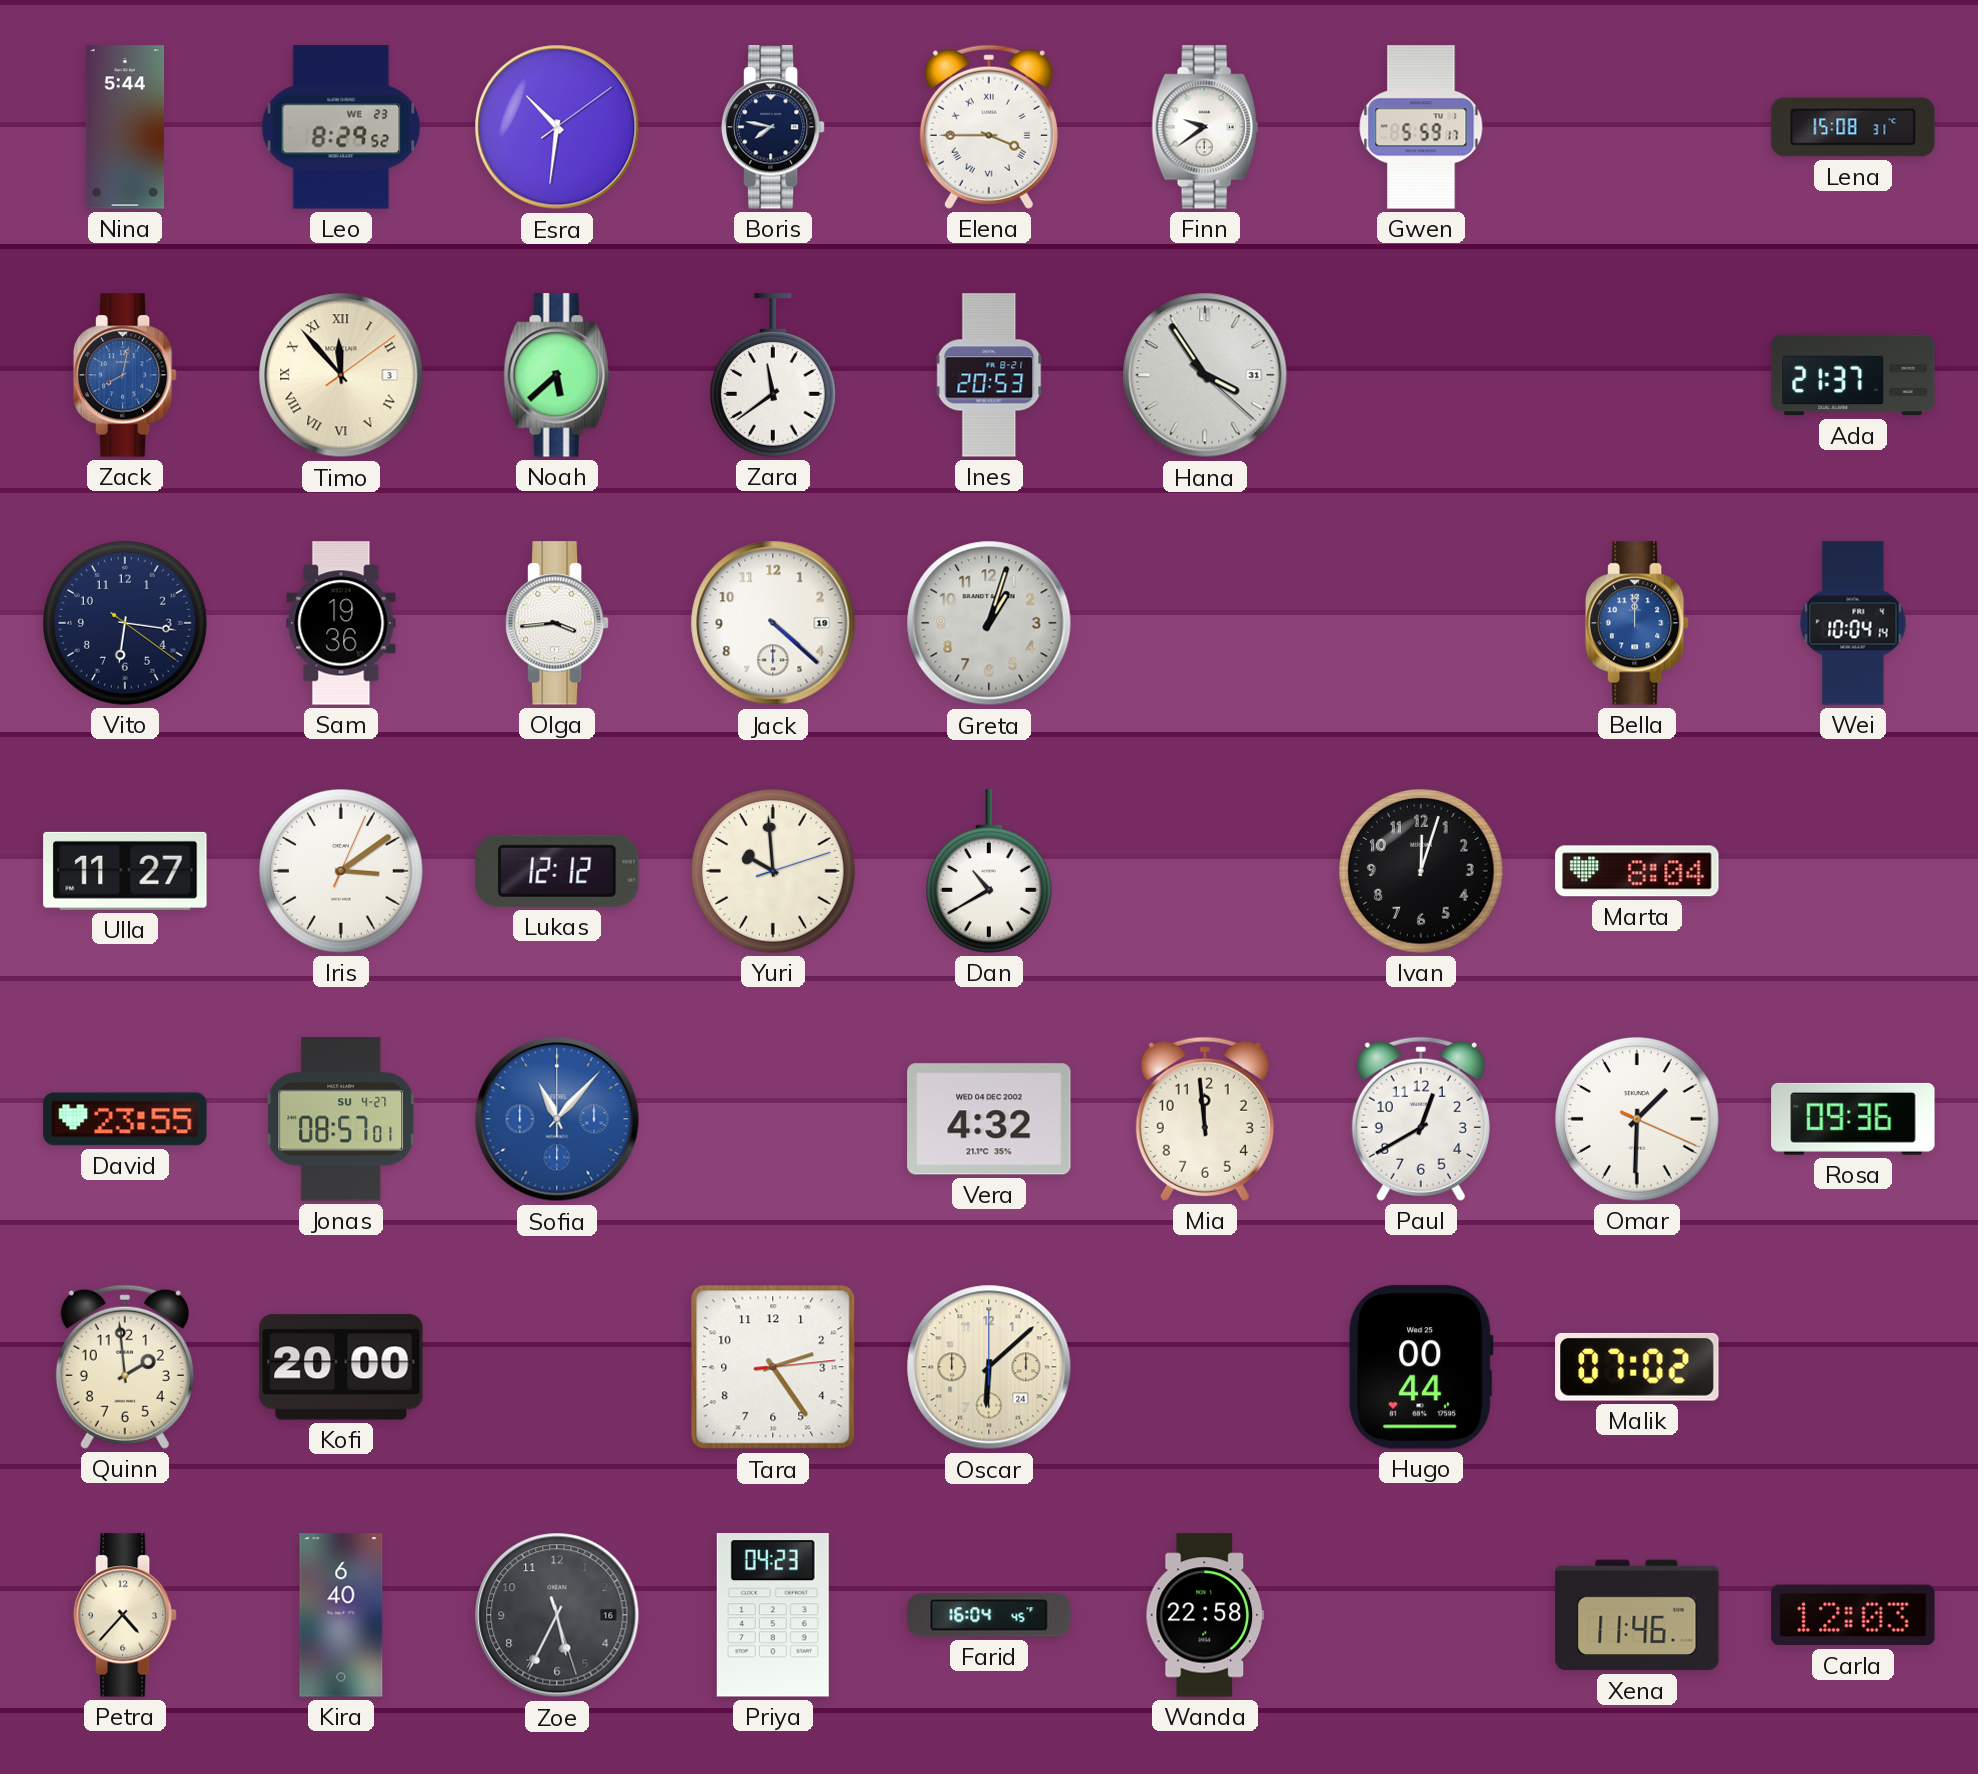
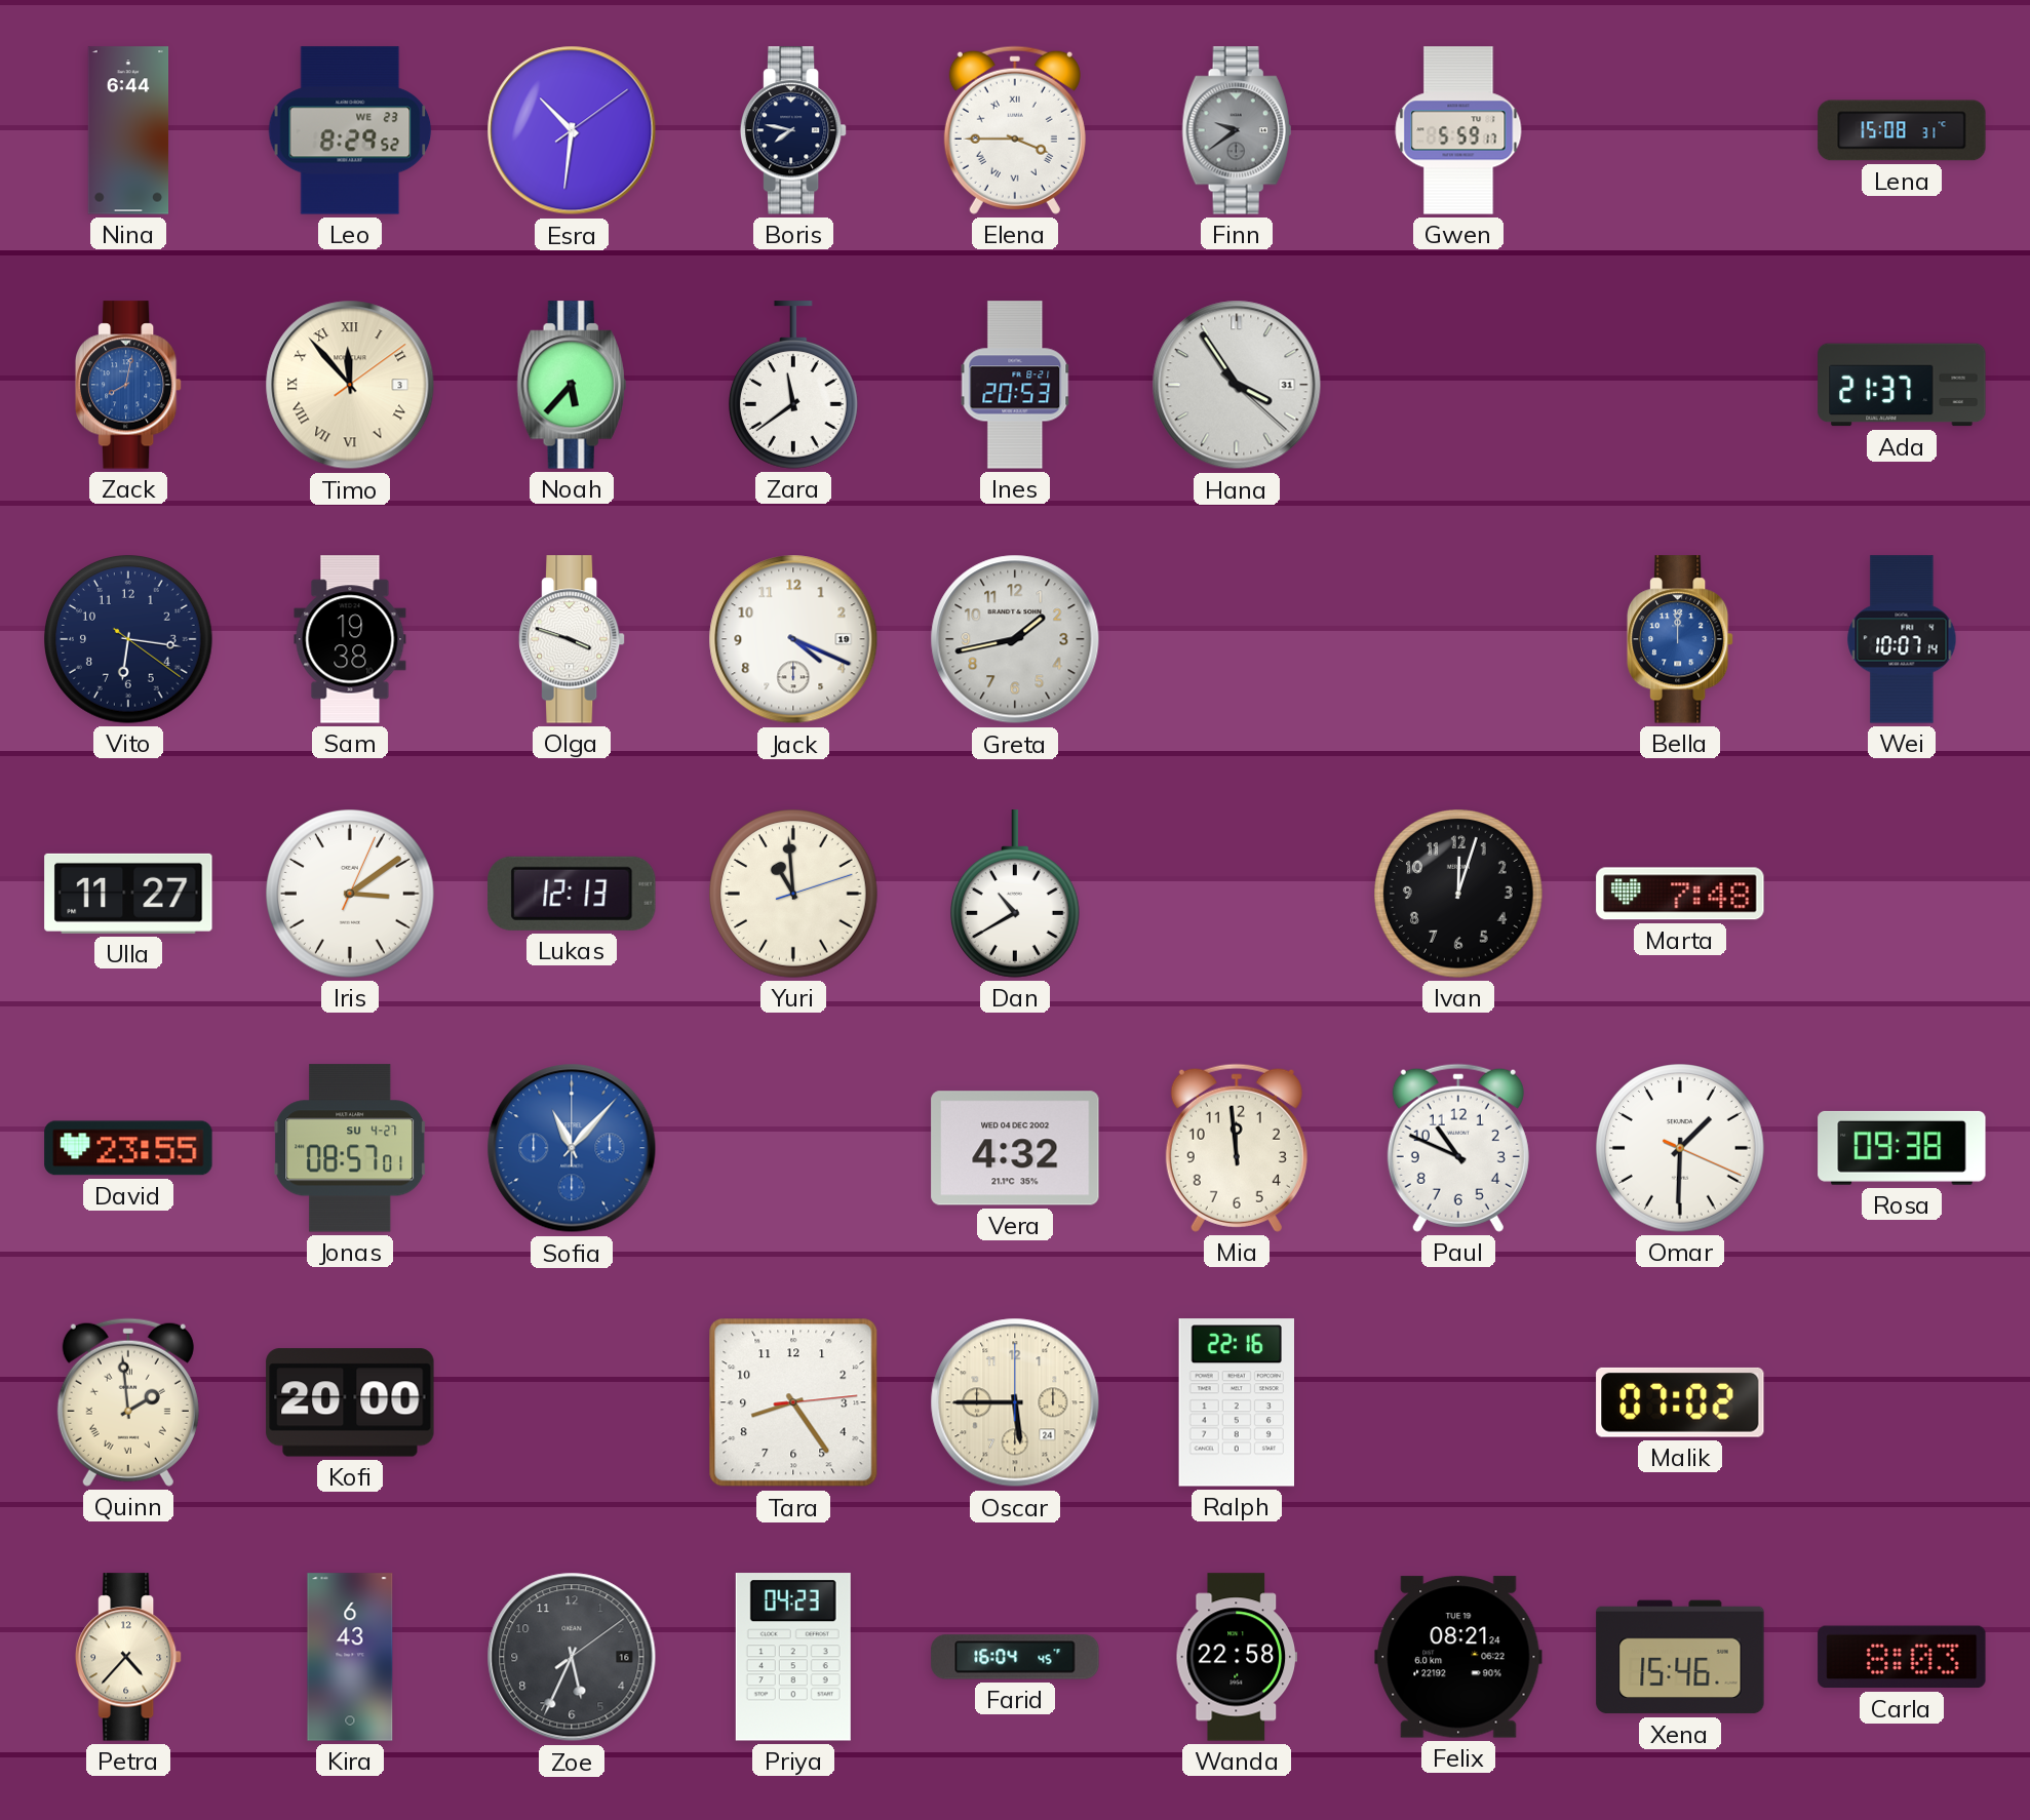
Nina: 5:44 -> 6:44 (128, 130)
Finn dial: white -> grey (1237, 130)
Noah: 5:38 -> 5:37 (572, 385)
Sam: 19:36 -> 19:38 (350, 639)
Olga: 3:44 -> 3:48 (572, 639)
Jack: 4:22 -> 4:19 (793, 639)
Greta: 1:03 -> 1:43 (1015, 639)
Wei: 10:04 -> 10:07 (1902, 639)
Lukas: 12:12 -> 12:13 (572, 894)
Yuri: 9:59 -> 10:59 (794, 895)
Marta: 8:04 -> 7:48 (1680, 894)
Paul: 12:40 -> 10:49 (1458, 1148)
Rosa: 09:36 -> 09:38 (1902, 1148)
Quinn numerals: Arabic -> Roman (128, 1402)
Tara: 2:24 -> 8:24 (793, 1402)
Oscar: 6:08 -> 5:45 (1015, 1402)
Ralph: none -> 22:16 (1236, 1402)
Hugo: 00:44 -> none (1421, 1367)
Kira: 6:40 -> 6:43 (350, 1657)
Zoe: 5:34:27 -> 5:34:09 (572, 1657)
Felix: none -> 08:21 (1458, 1657)
Xena: 11:46 -> 15:46 (1680, 1657)
Carla: 12:03 -> 8:03 (1902, 1657)
